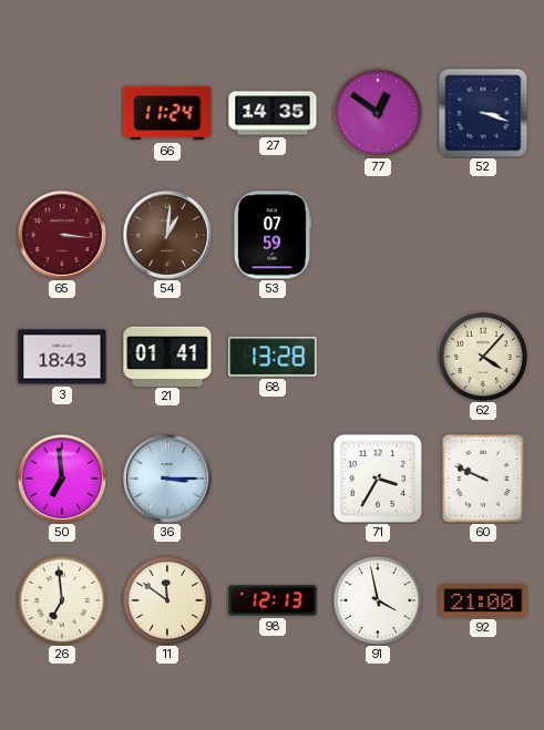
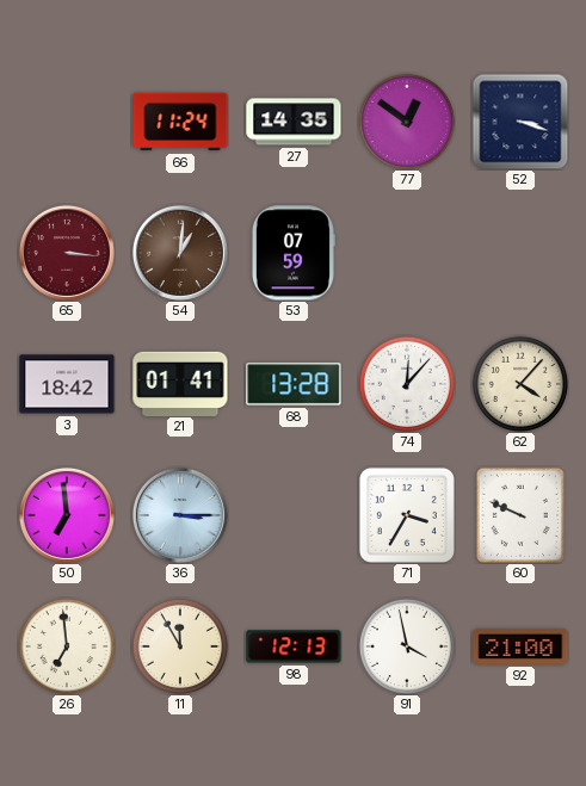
3: 18:43 -> 18:42 (67, 384)
74: none -> 12:07 (406, 383)
11: 11:51 -> 11:55 (179, 645)
